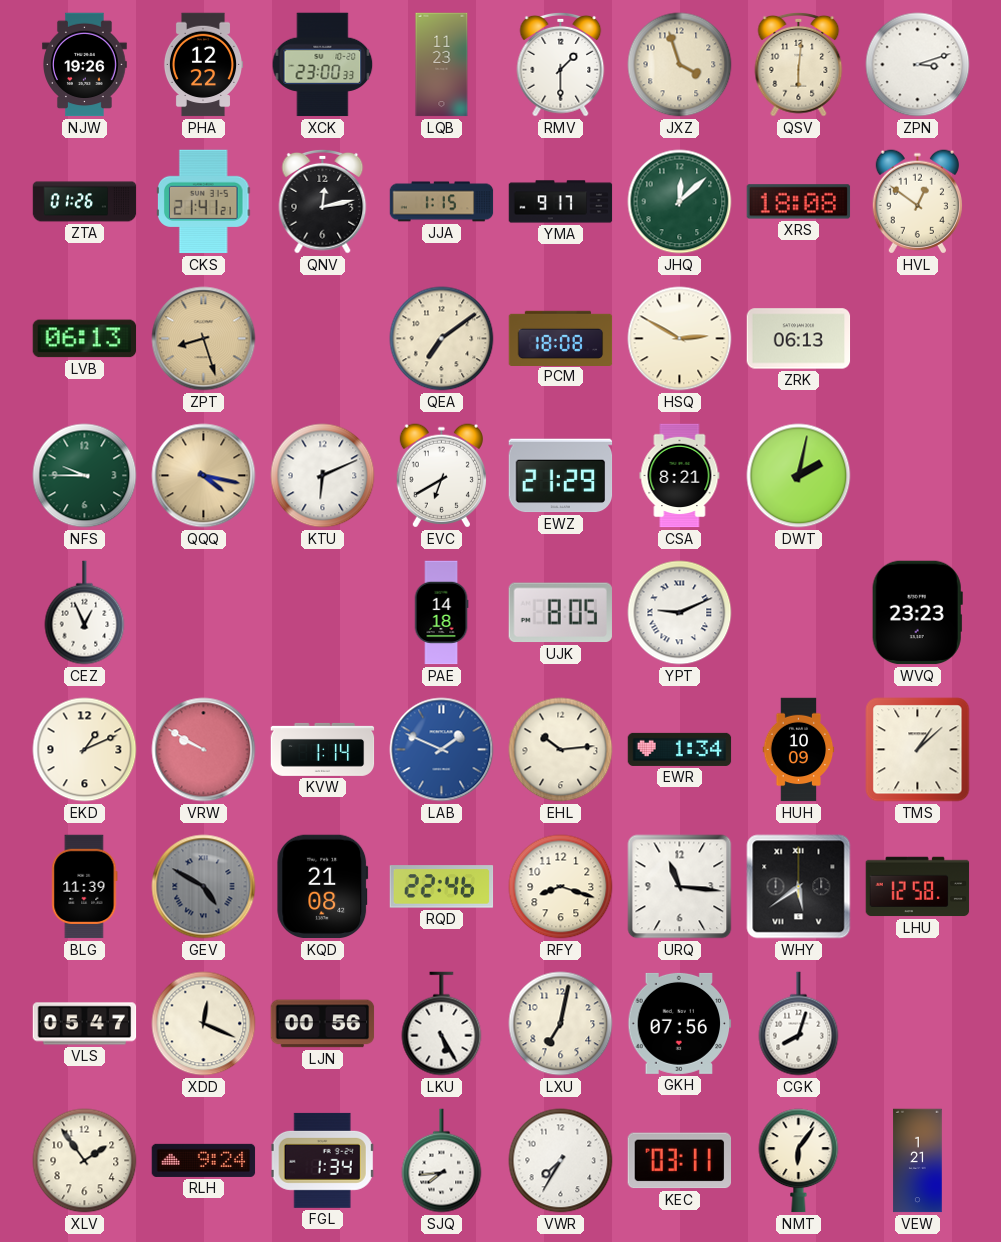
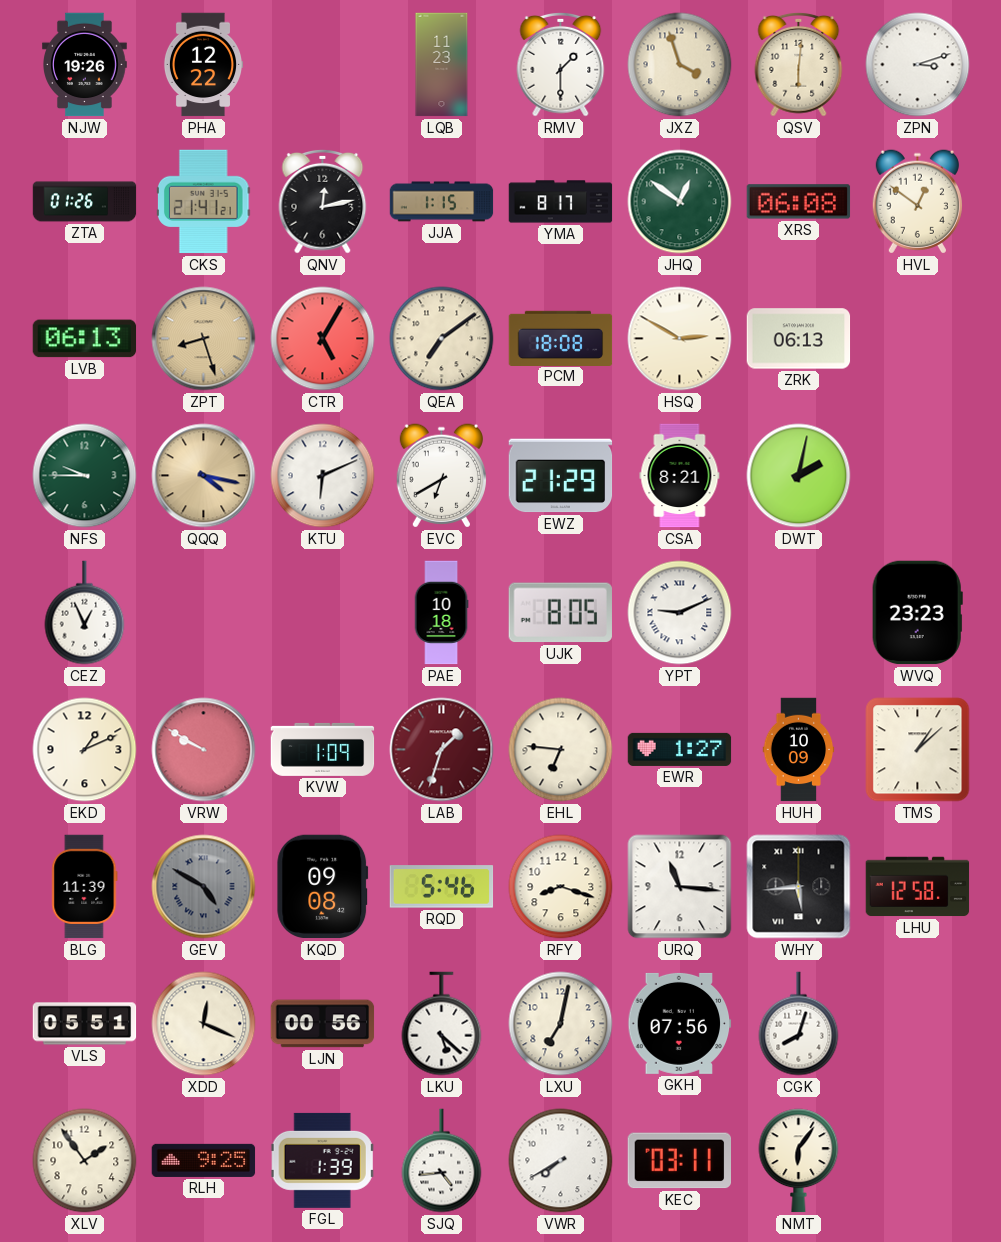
XCK: 23:00 -> none (323, 65)
YMA: 9:17 -> 8:17 (561, 202)
JHQ: 12:08 -> 12:51 (680, 202)
XRS: 18:08 -> 06:08 (799, 202)
CTR: none -> 5:05 (323, 339)
PAE: 14:18 -> 10:18 (441, 613)
KVW: 1:14 -> 1:09 (323, 749)
LAB: 1:49 -> 1:33 (442, 750)
LAB dial: blue -> burgundy (442, 750)
EHL: 10:14 -> 6:46 (561, 750)
EWR: 1:34 -> 1:27 (680, 749)
KQD: 21:08 -> 09:08 (323, 887)
RQD: 22:46 -> 5:46 (442, 887)
WHY: 5:39 -> 5:44 (799, 887)
VLS: 05:47 -> 05:51 (85, 1024)
LKU: 5:25 -> 5:22 (442, 1024)
RLH: 9:24 -> 9:25 (204, 1160)
FGL: 1:34 -> 1:39 (323, 1160)
SJQ: 7:44 -> 4:44 (442, 1161)
VWR: 7:35 -> 7:40 (561, 1161)
VEW: 1:21 -> none (918, 1161)
